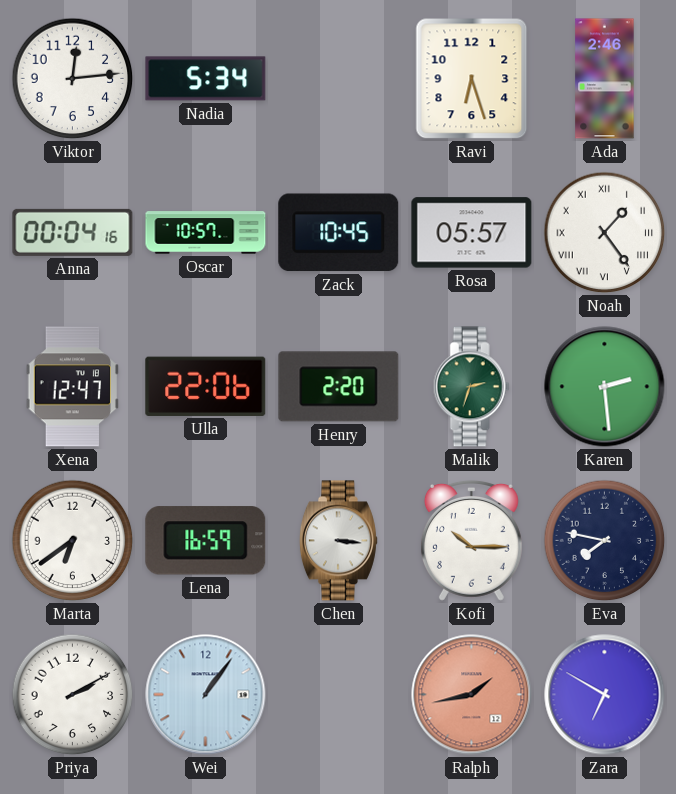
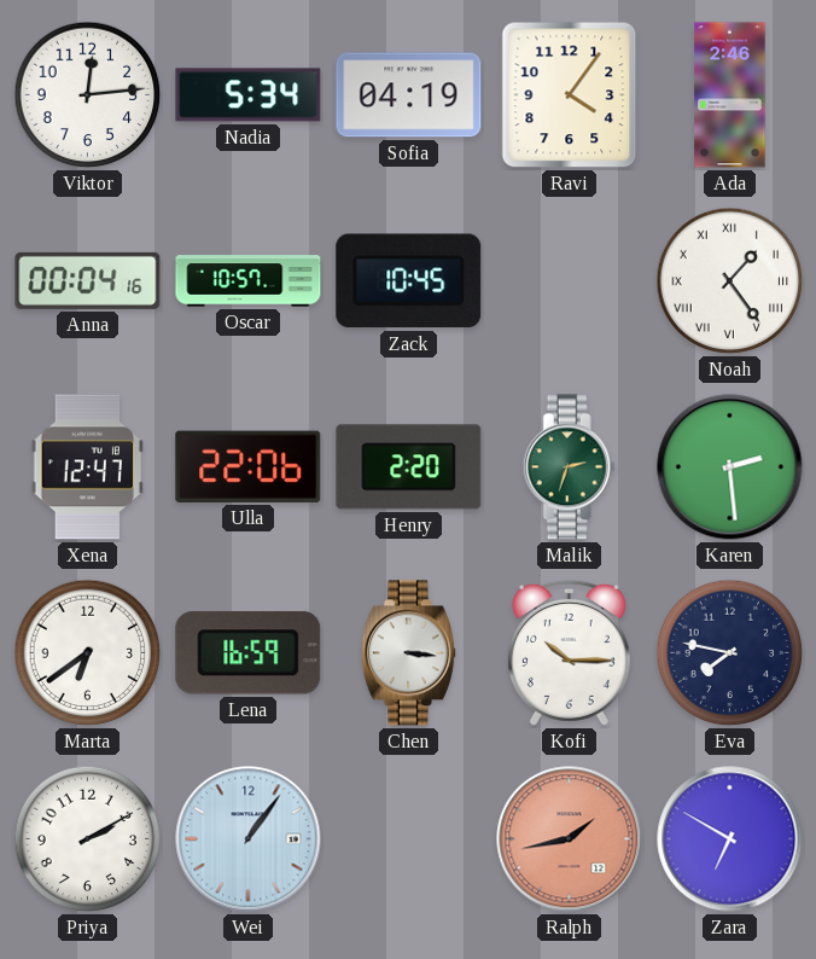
Sofia: none -> 04:19 (409, 95)
Ravi: 6:27 -> 4:06 (570, 95)
Rosa: 05:57 -> none (472, 233)
